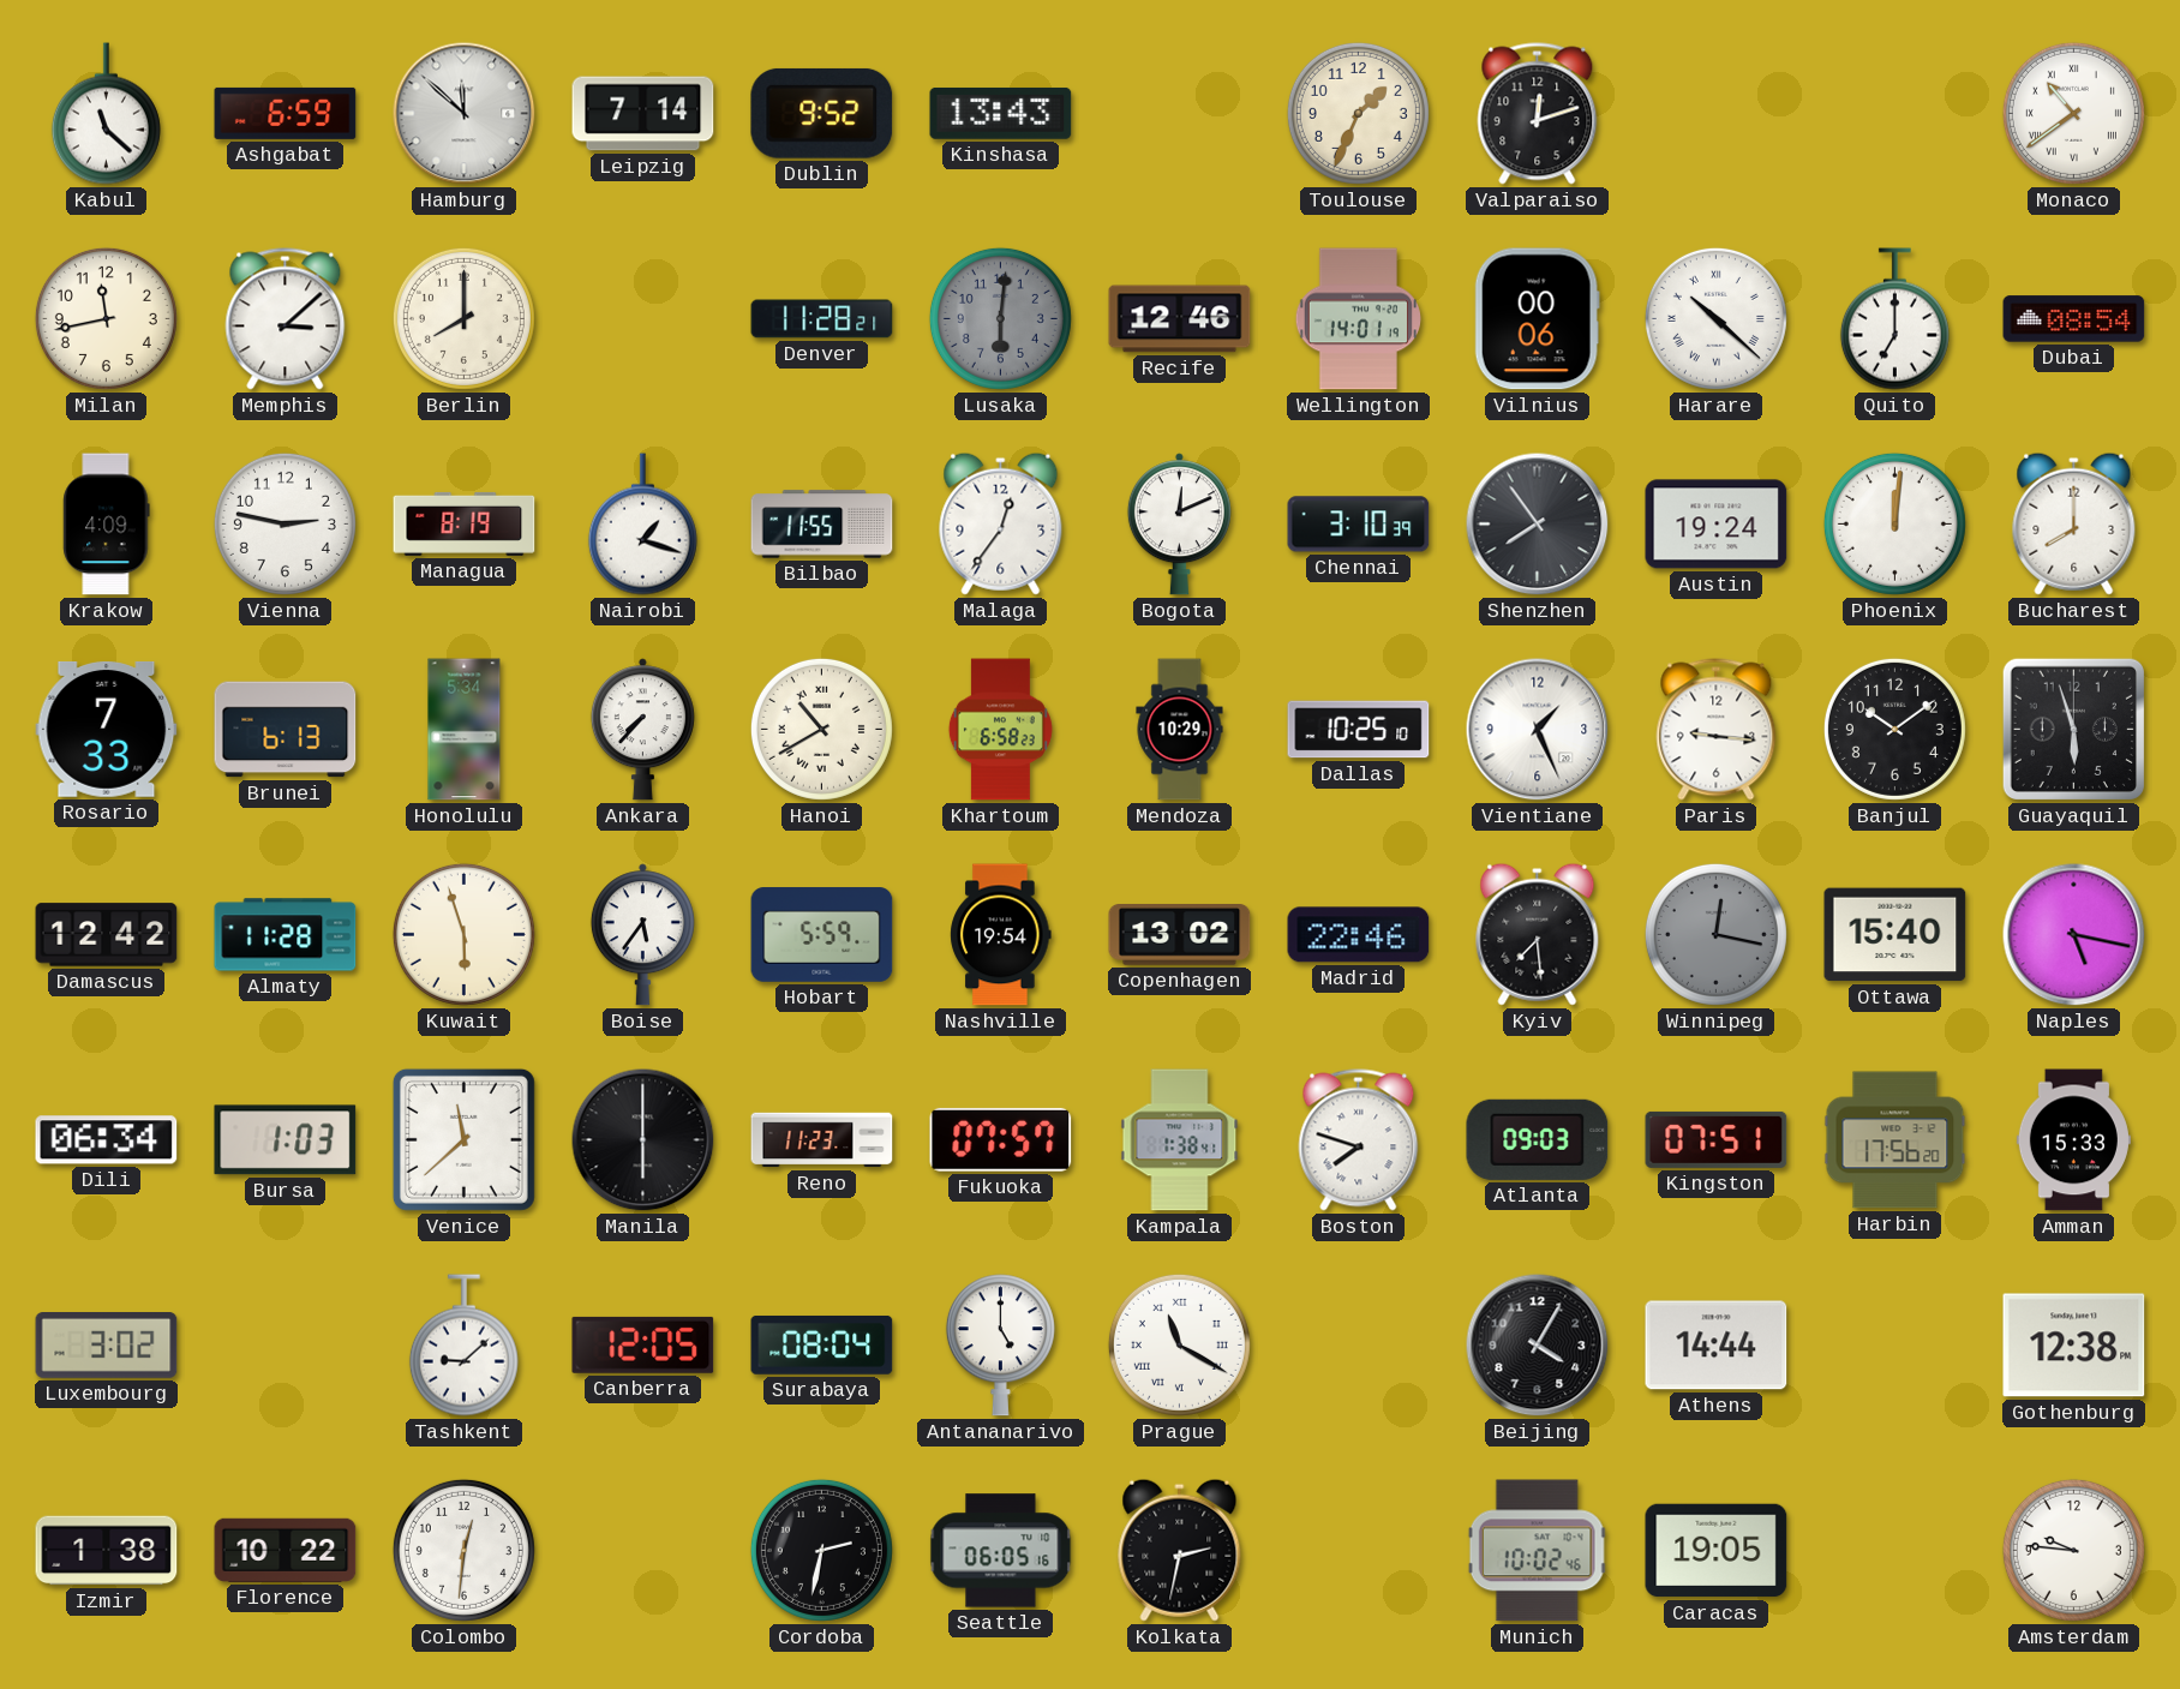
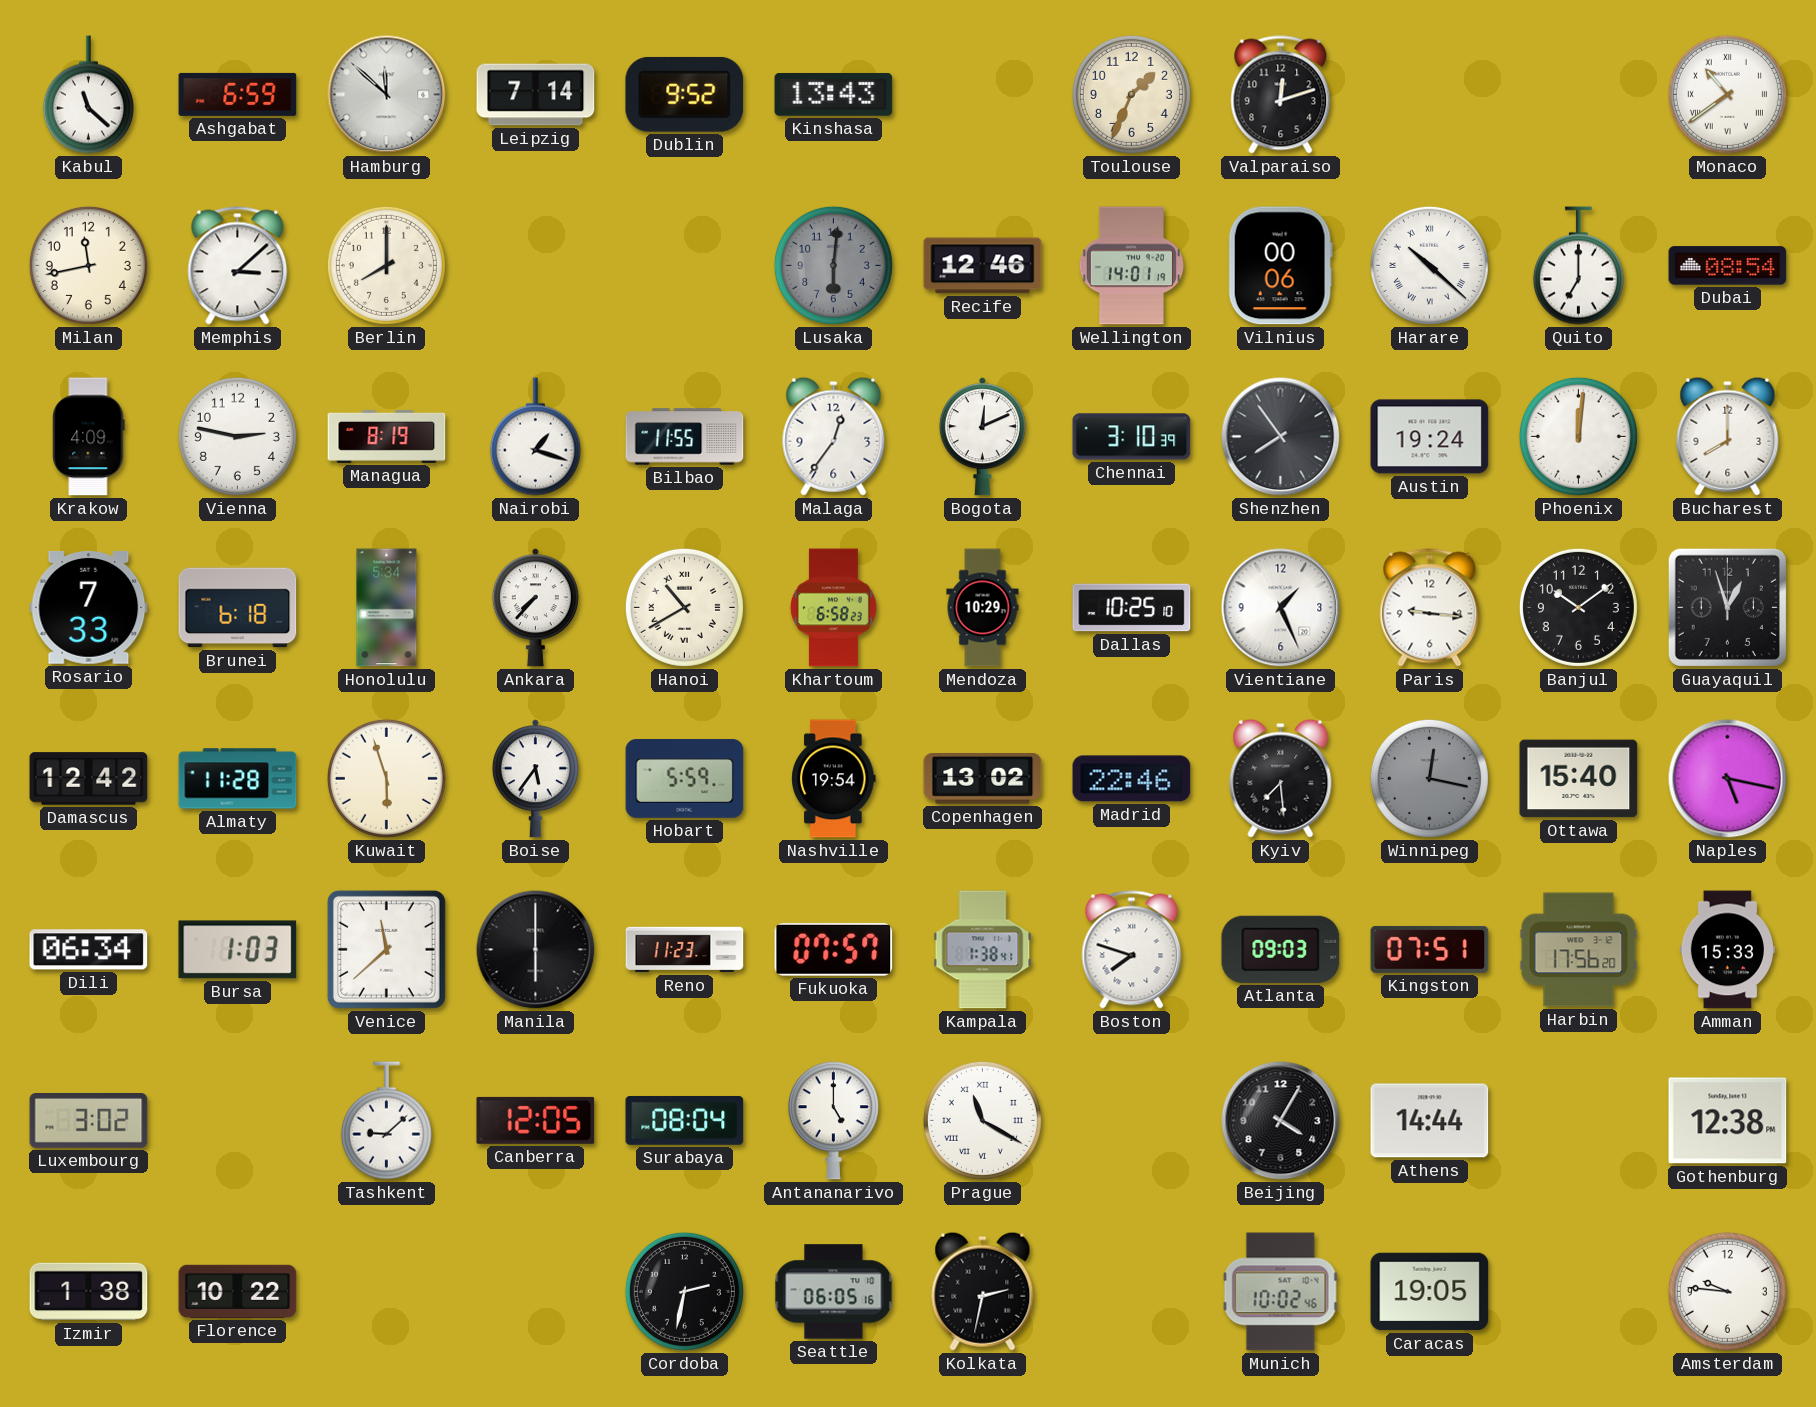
Denver: 11:28 -> none (822, 319)
Brunei: 6:13 -> 6:18 (238, 608)
Guayaquil: 5:57 -> 12:57 (1727, 607)
Colombo: 12:31 -> none (463, 1550)
